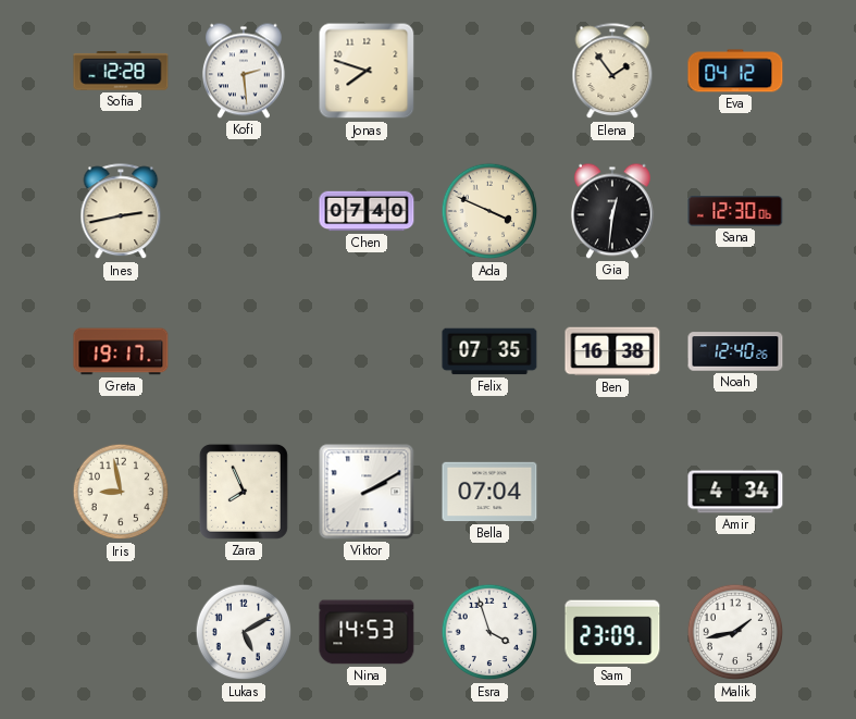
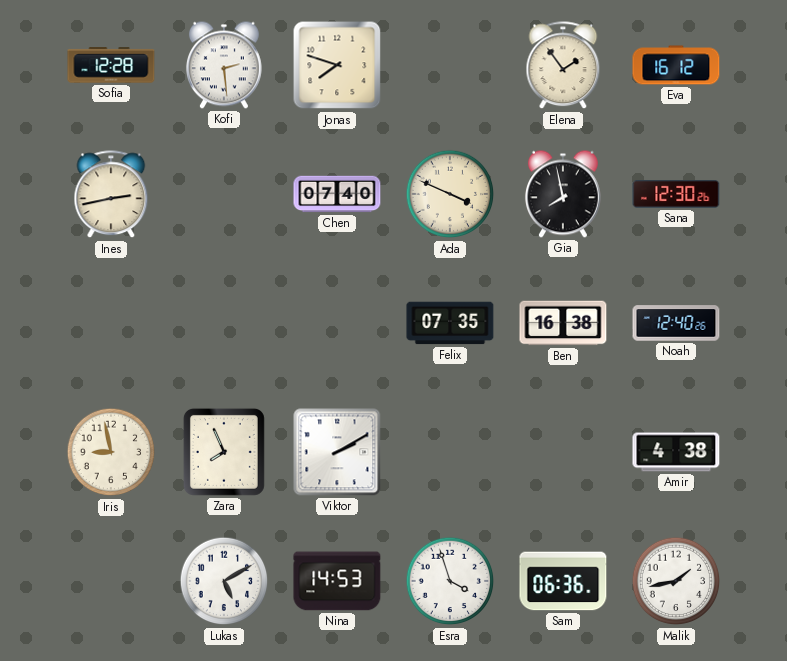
Eva: 04:12 -> 16:12 (676, 65)
Gia: 12:31 -> 7:58 (563, 194)
Sana: 12:30:06 -> 12:30:26 (676, 195)
Greta: 19:17 -> none (121, 351)
Bella: 07:04 -> none (489, 492)
Amir: 4:34 -> 4:38 (676, 452)
Sam: 23:09 -> 06:36 (563, 581)
